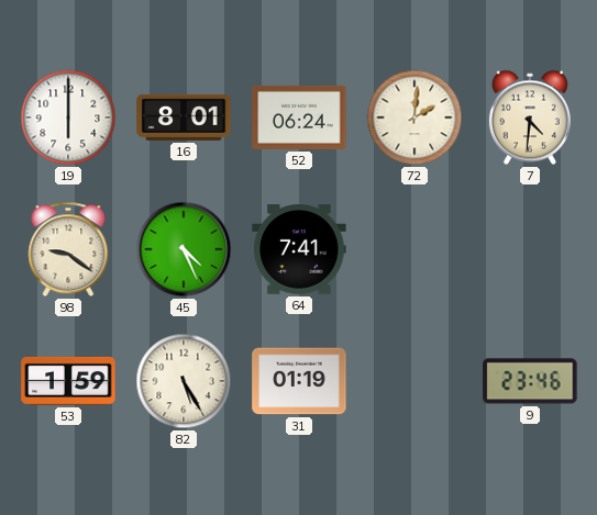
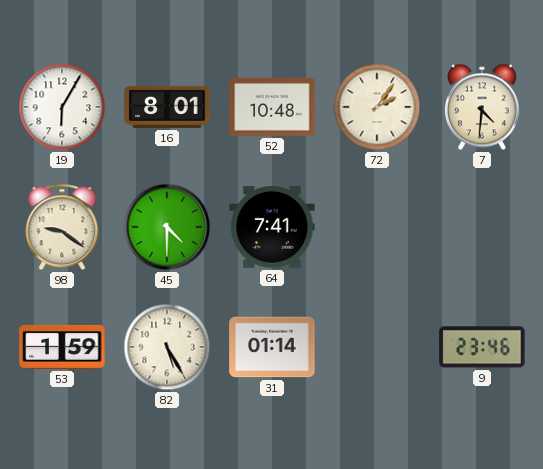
19: 6:00 -> 6:05 (62, 107)
52: 06:24 -> 10:48 (272, 107)
72: 2:01 -> 2:06 (377, 107)
45: 4:26 -> 4:30 (167, 227)
31: 01:19 -> 01:14 (272, 347)
